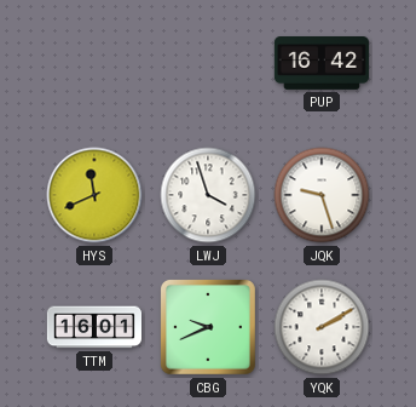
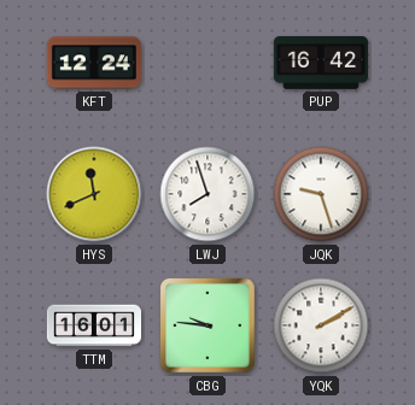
KFT: none -> 12:24 (94, 63)
LWJ: 3:57 -> 7:57 (207, 194)
CBG: 9:41 -> 9:46 (207, 325)
